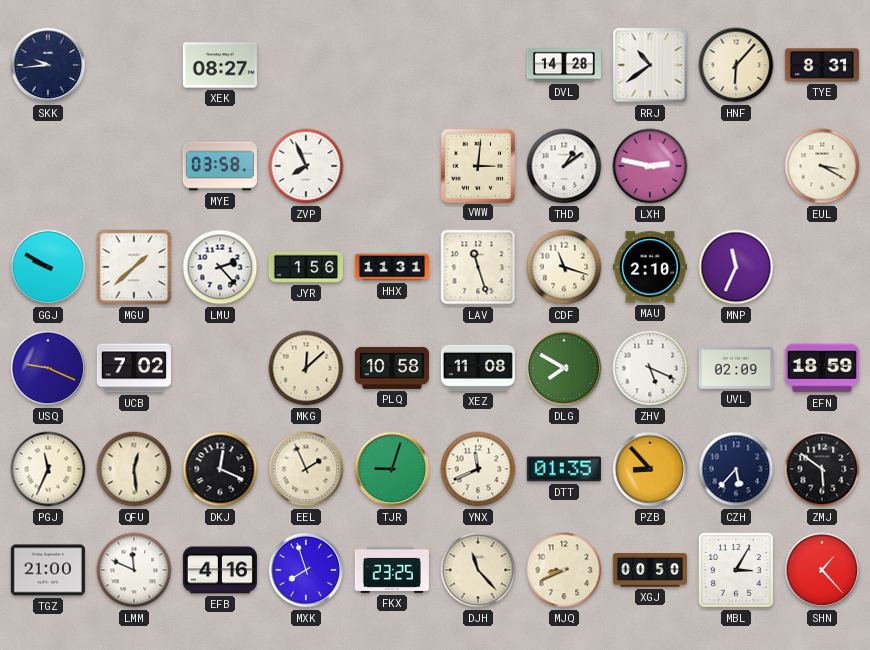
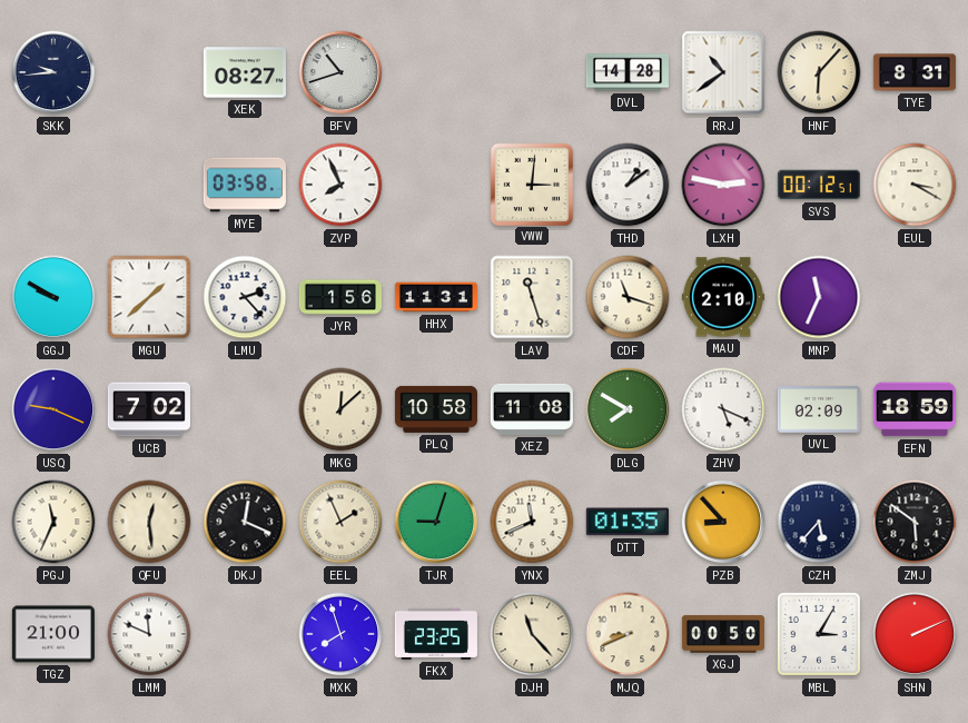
BFV: none -> 10:42 (340, 72)
SVS: none -> 00:12 (819, 185)
EFB: 4:16 -> none (220, 570)
SHN: 1:23 -> 2:11 (915, 634)
